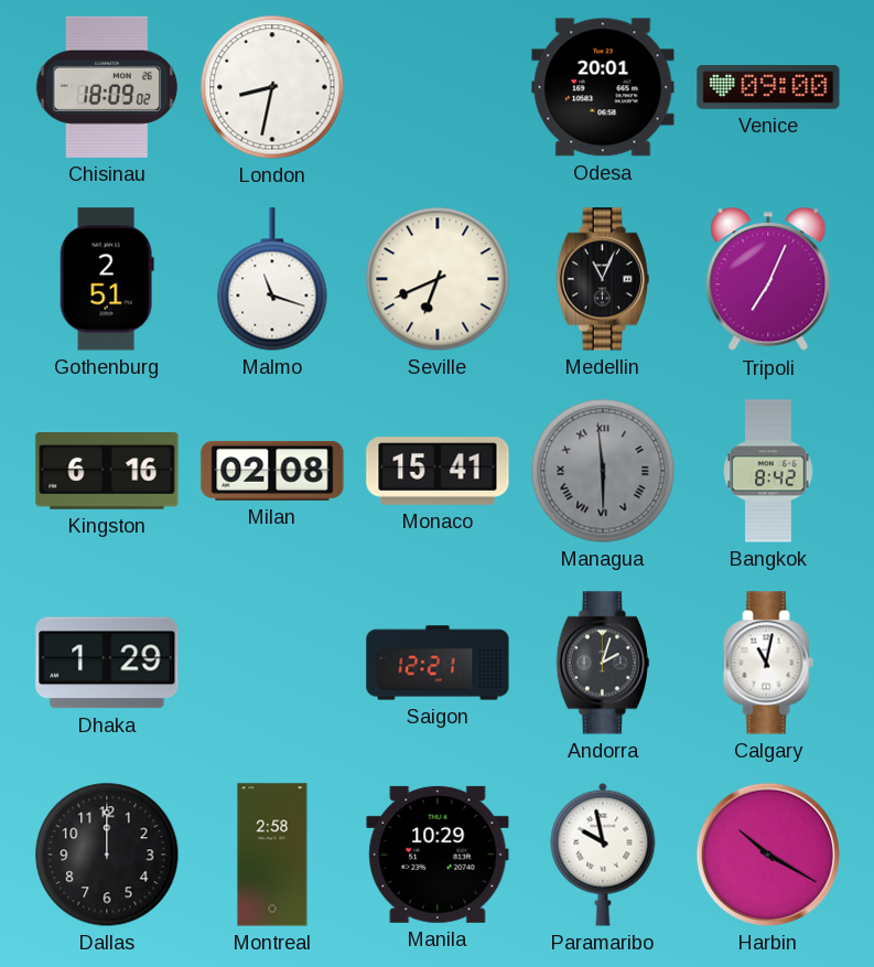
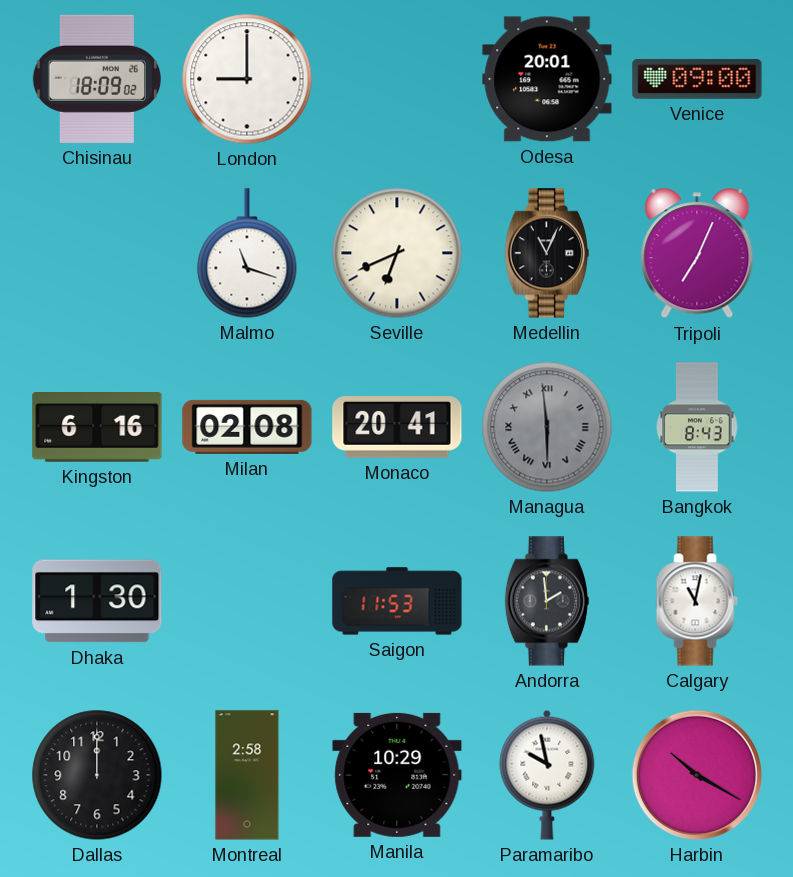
London: 8:32 -> 9:00 (247, 79)
Gothenburg: 2:51 -> none (107, 279)
Monaco: 15:41 -> 20:41 (397, 428)
Bangkok: 8:42 -> 8:43 (697, 427)
Dhaka: 1:29 -> 1:30 (97, 601)
Saigon: 12:21 -> 11:53 (397, 601)
Andorra: 2:03 -> 1:59 (547, 601)
